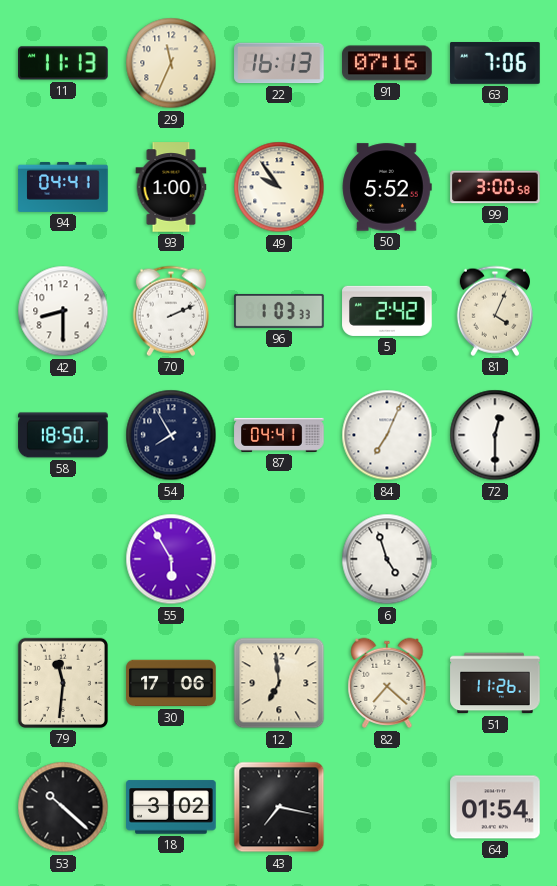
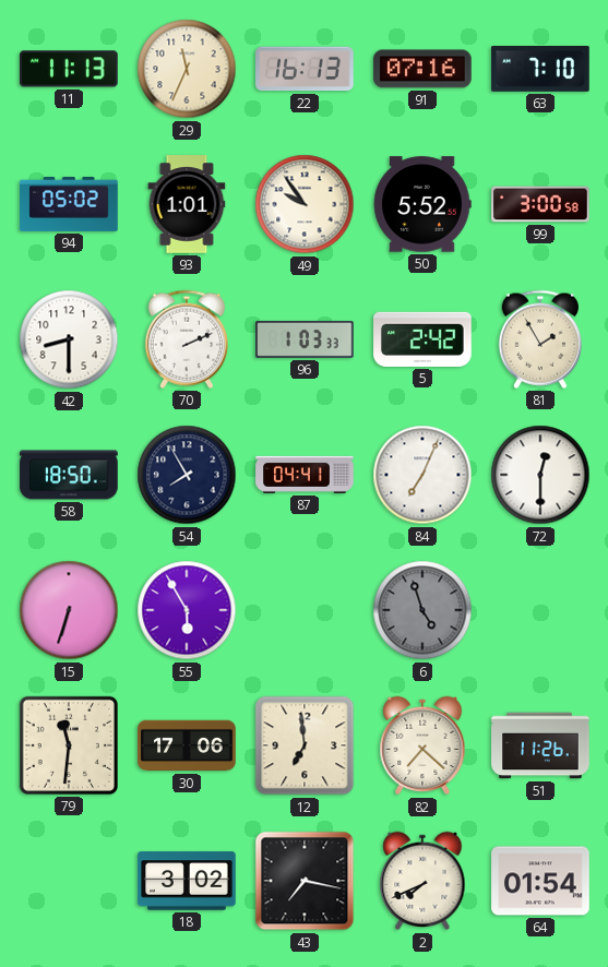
63: 7:06 -> 7:10 (540, 70)
94: 04:41 -> 05:02 (69, 204)
93: 1:00 -> 1:01 (187, 204)
81: 4:04 -> 1:55 (540, 339)
15: none -> 6:33 (69, 610)
6 dial: white -> grey (422, 610)
53: 10:22 -> none (63, 807)
2: none -> 7:41 (422, 881)
